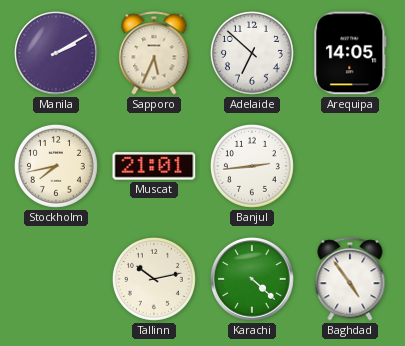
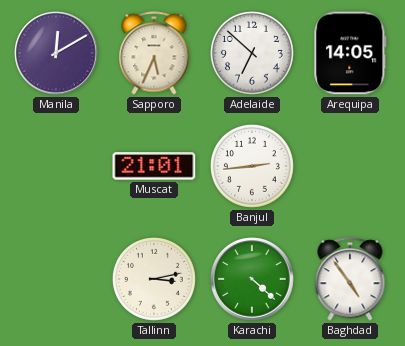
Manila: 2:10 -> 12:10 (56, 53)
Stockholm: 7:43 -> none (56, 166)
Tallinn: 10:13 -> 3:13 (154, 279)
